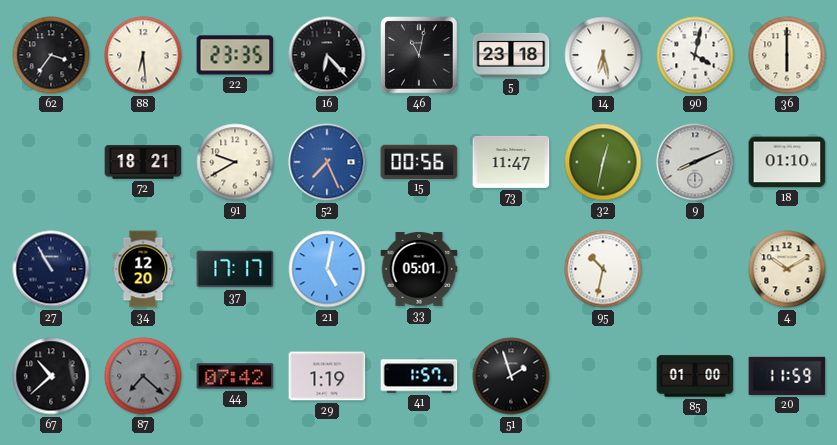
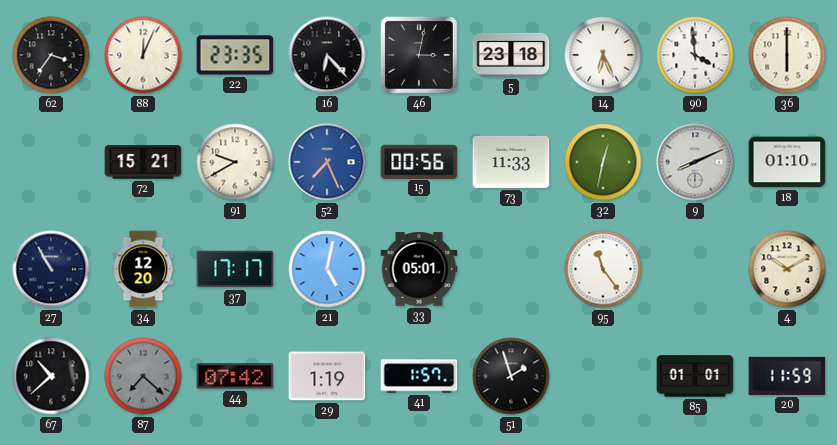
88: 6:29 -> 12:04 (143, 55)
46: 11:02 -> 3:02 (419, 55)
14: 6:28 -> 6:26 (603, 55)
90: 4:02 -> 3:59 (695, 55)
72: 18:21 -> 15:21 (143, 162)
73: 11:47 -> 11:33 (511, 162)
95: 10:32 -> 11:24 (603, 269)
85: 01:00 -> 01:01 (695, 376)
